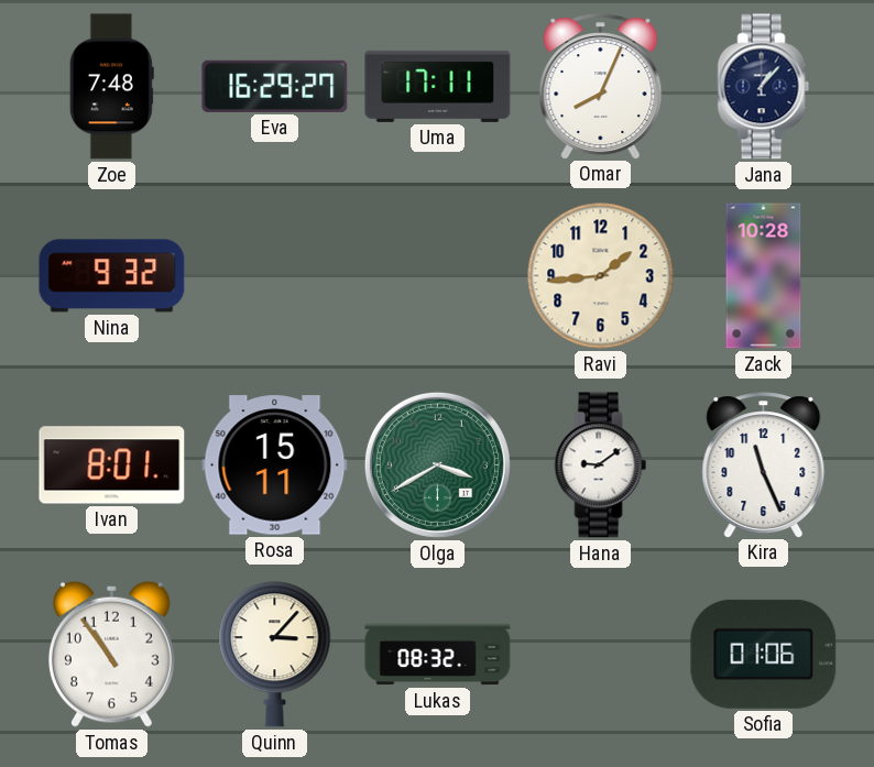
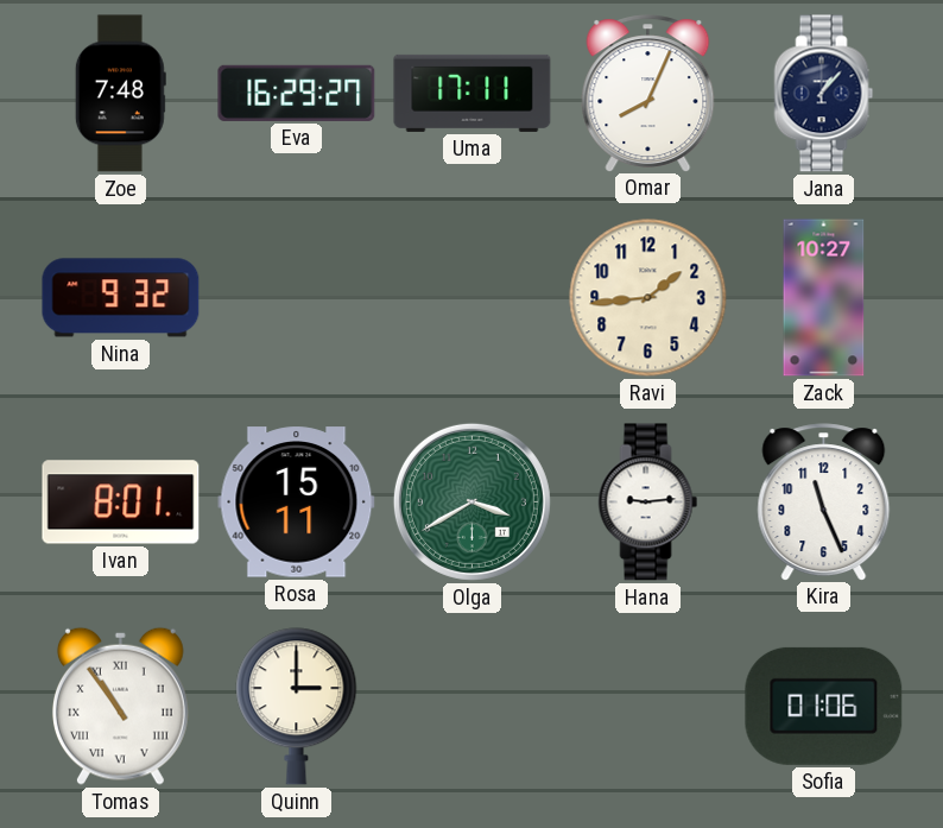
Zack: 10:28 -> 10:27 (824, 298)
Hana: 9:09 -> 9:14 (648, 503)
Tomas numerals: Arabic -> Roman (120, 706)
Quinn: 3:07 -> 3:00 (297, 707)
Lukas: 08:32 -> none (438, 655)
